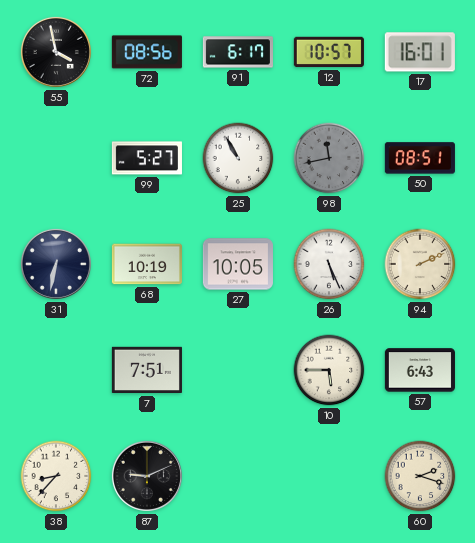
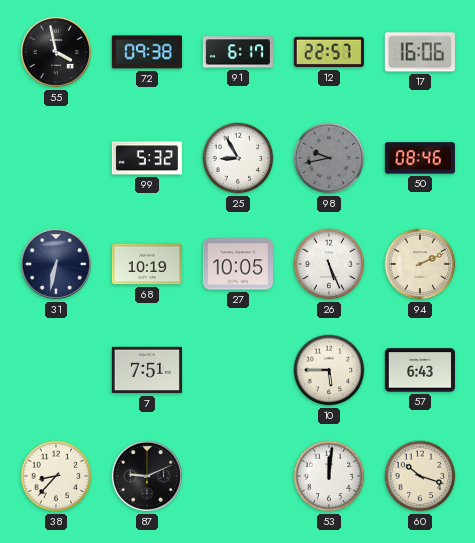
72: 08:56 -> 09:38 (147, 52)
12: 10:57 -> 22:57 (329, 52)
17: 16:01 -> 16:06 (420, 52)
99: 5:27 -> 5:32 (147, 158)
25: 10:55 -> 8:55 (238, 158)
98: 11:43 -> 9:43 (329, 158)
50: 08:51 -> 08:46 (420, 158)
53: none -> 12:01 (329, 476)
60: 2:18 -> 10:18 (420, 476)
